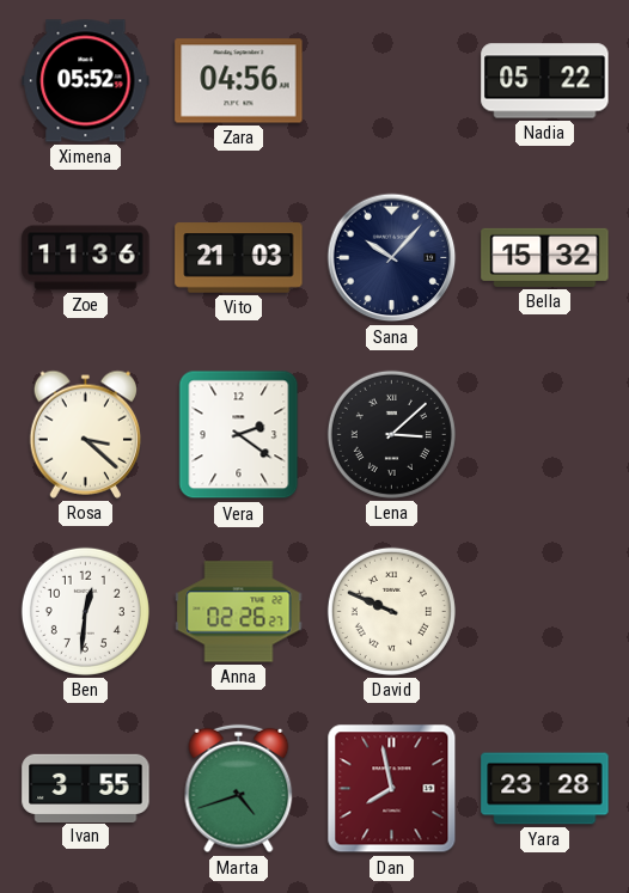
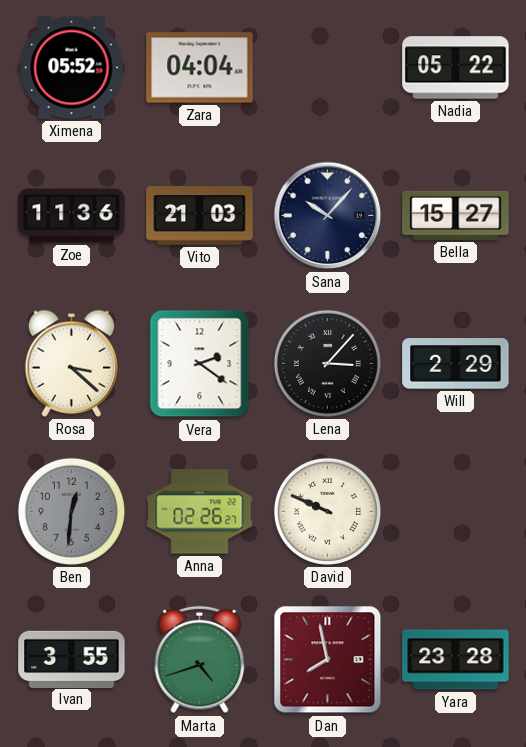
Zara: 04:56 -> 04:04 (200, 68)
Bella: 15:32 -> 15:27 (456, 215)
Lena: 3:08 -> 3:07 (327, 363)
Will: none -> 2:29 (456, 364)
Ben dial: white -> grey (71, 511)
